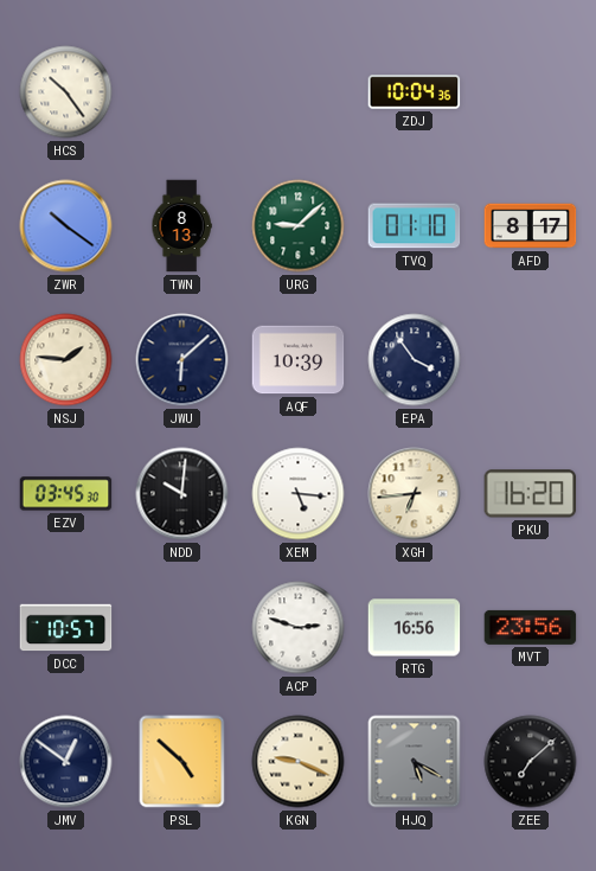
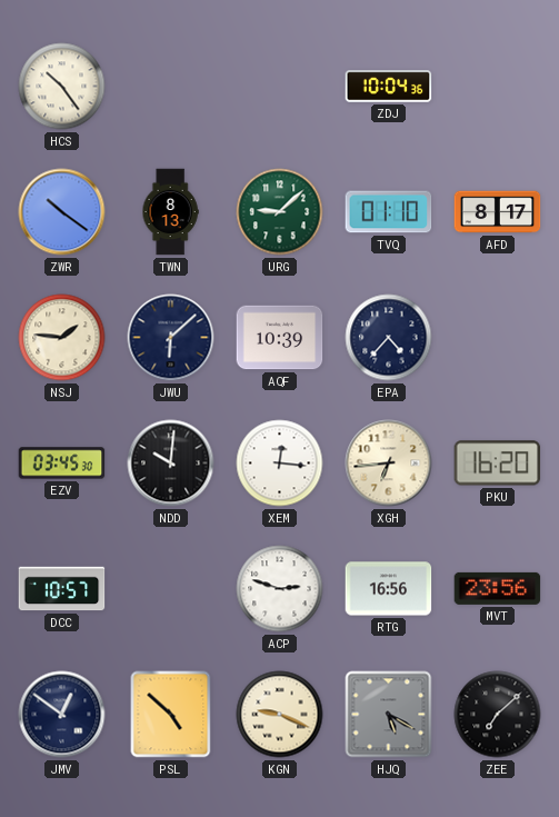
EPA: 3:54 -> 4:37 (389, 338)
XEM: 5:16 -> 12:16 (280, 464)
